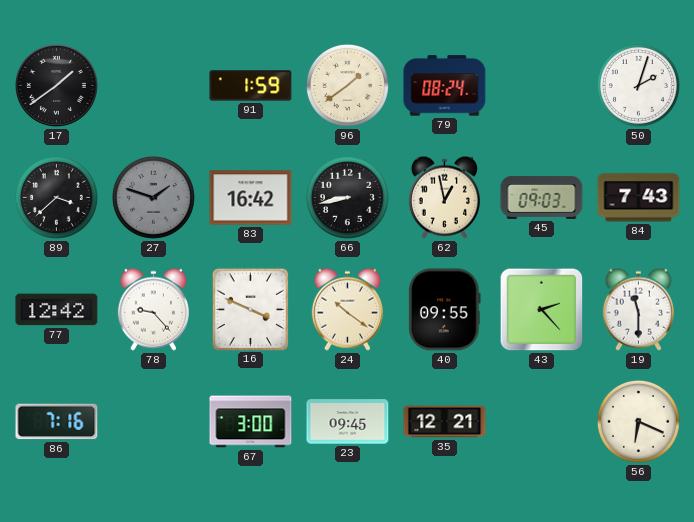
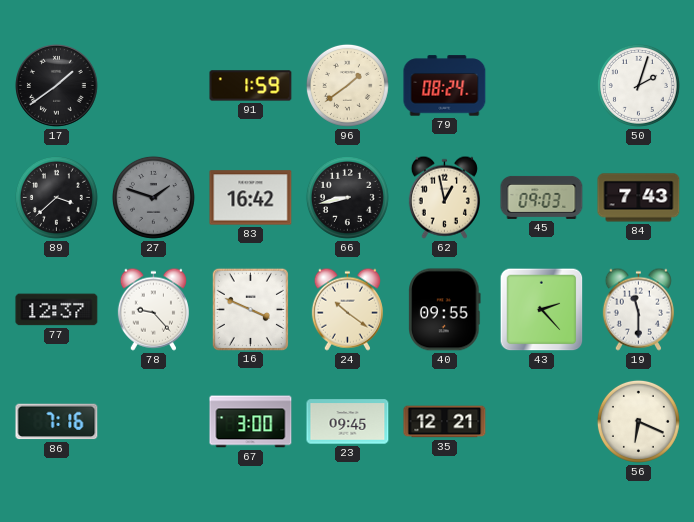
77: 12:42 -> 12:37 (57, 310)
